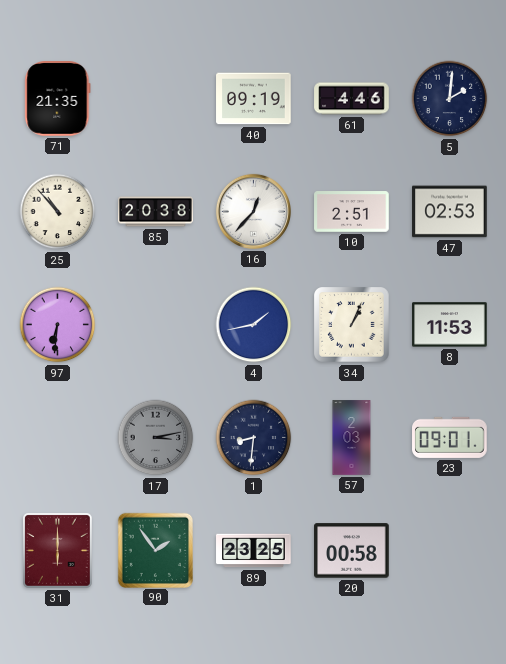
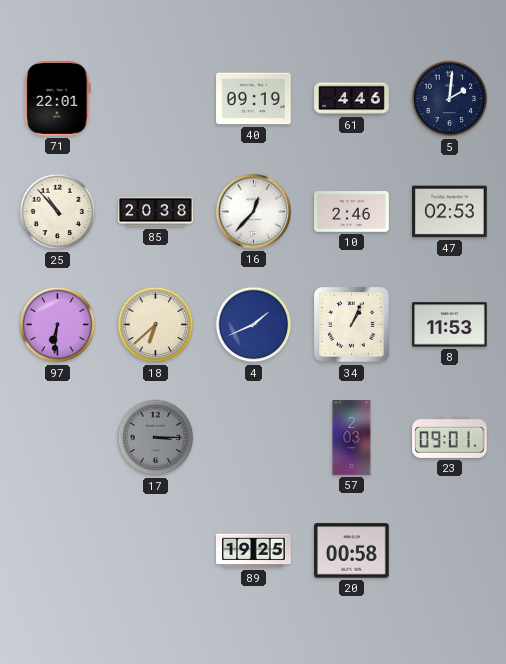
71: 21:35 -> 22:01 (58, 99)
10: 2:51 -> 2:46 (352, 212)
18: none -> 6:38 (156, 325)
4: 1:43 -> 1:41 (254, 325)
17: 3:13 -> 3:15 (156, 438)
1: 8:31 -> none (254, 438)
31: 6:00 -> none (58, 551)
90: 1:54 -> none (155, 550)
89: 23:25 -> 19:25 (254, 551)
